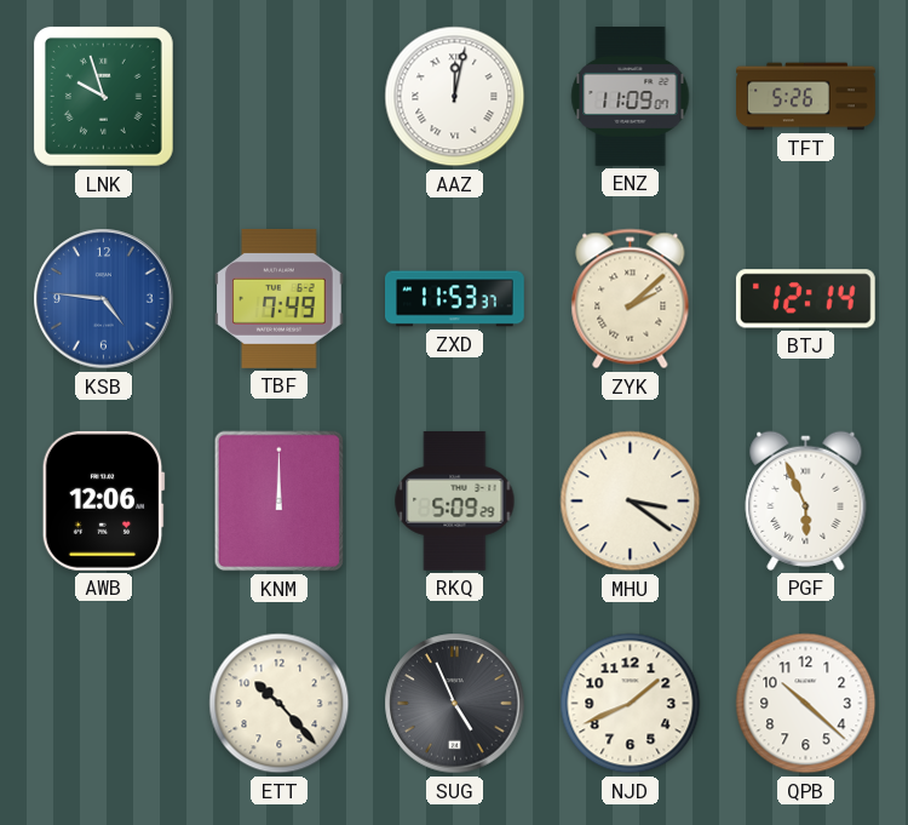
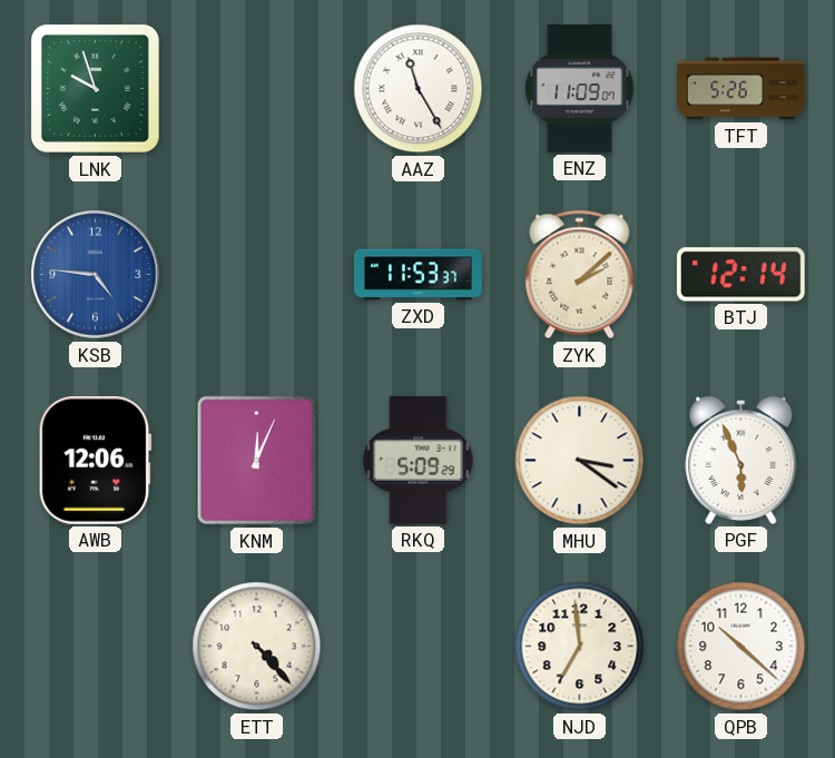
AAZ: 12:02 -> 11:25 (419, 89)
TBF: 7:49 -> none (280, 298)
KNM: 12:00 -> 12:04 (257, 461)
ETT: 10:23 -> 4:23 (257, 647)
SUG: 4:56 -> none (455, 704)
NJD: 1:41 -> 6:59 (580, 647)
